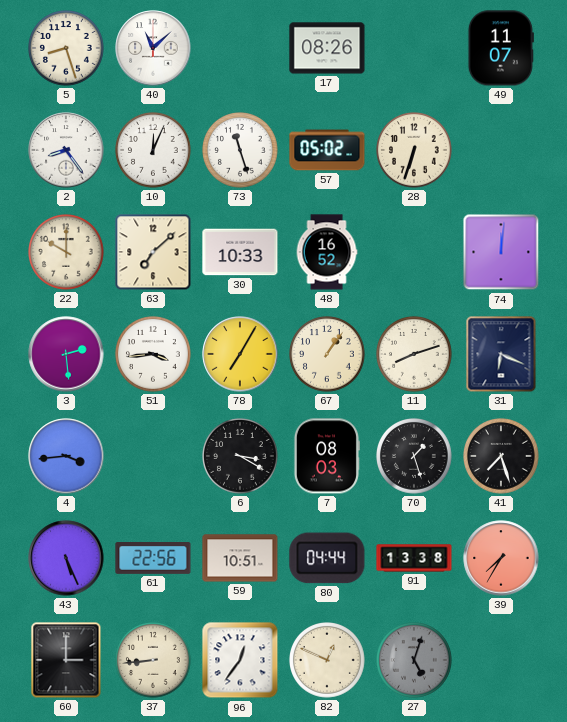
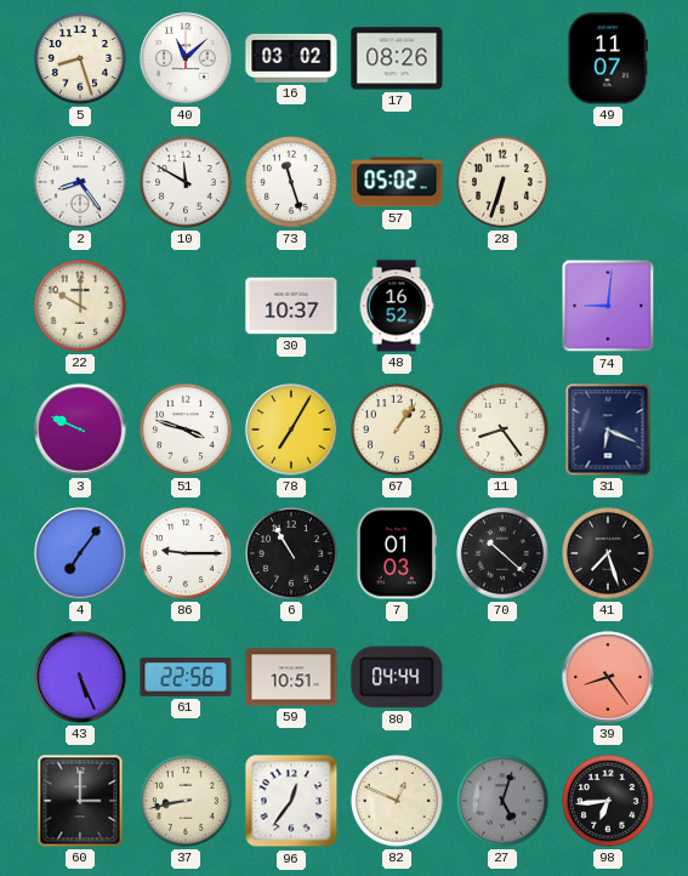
16: none -> 03:02 (291, 58)
10: 12:04 -> 11:50 (187, 183)
63: 7:08 -> none (153, 252)
30: 10:33 -> 10:37 (291, 306)
74: 12:01 -> 9:01 (608, 306)
3: 2:29 -> 9:49 (80, 430)
51: 3:44 -> 3:48 (187, 431)
11: 8:12 -> 8:24 (504, 431)
4: 3:44 -> 7:06 (80, 553)
86: none -> 9:15 (187, 554)
6: 3:20 -> 10:55 (292, 554)
7: 08:03 -> 01:03 (396, 553)
70: 1:27 -> 10:22 (504, 554)
91: 13:38 -> none (414, 558)
39: 7:35 -> 8:24 (608, 677)
37: 8:44 -> 8:43 (187, 802)
98: none -> 6:44 (609, 802)
